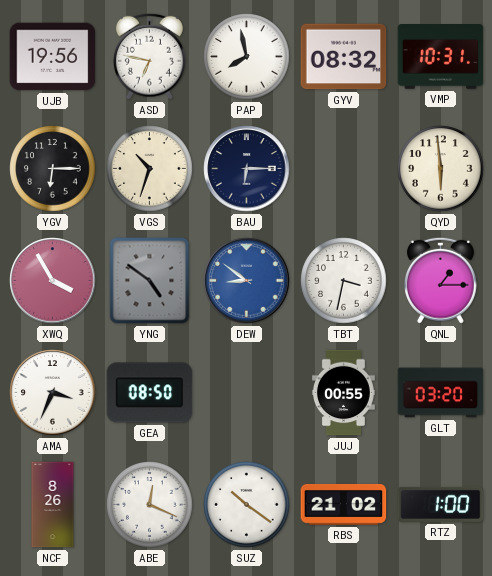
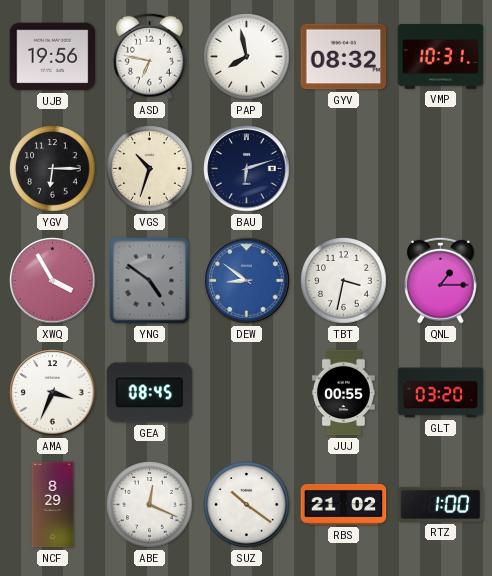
BAU: 6:15 -> 6:12 (247, 169)
QYD: 5:59 -> none (441, 169)
GEA: 08:50 -> 08:45 (150, 393)
NCF: 8:26 -> 8:29 (53, 505)
